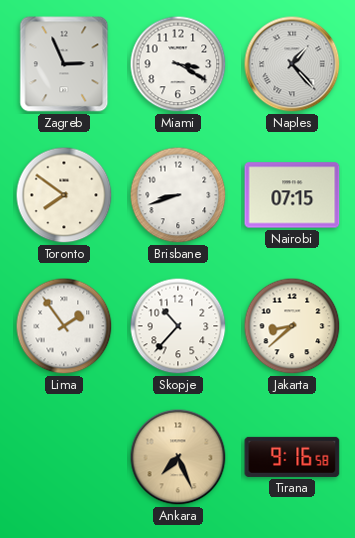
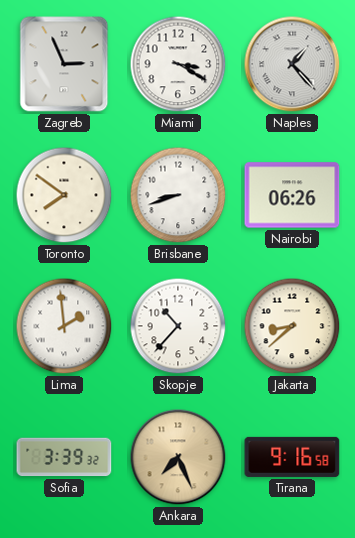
Nairobi: 07:15 -> 06:26 (292, 195)
Lima: 1:54 -> 1:59 (64, 326)
Sofia: none -> 3:39 (64, 457)
